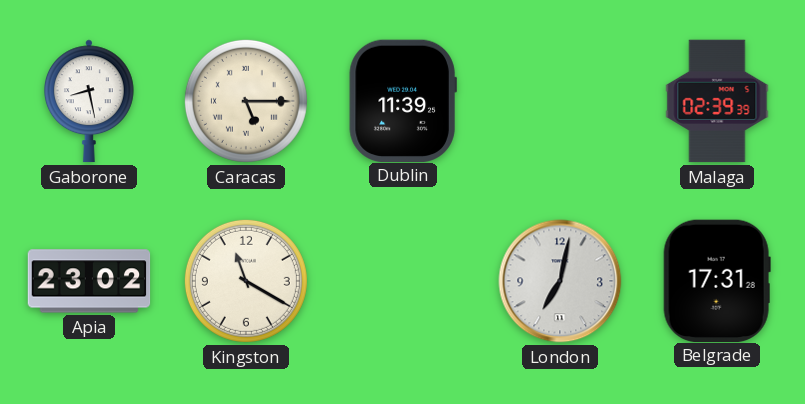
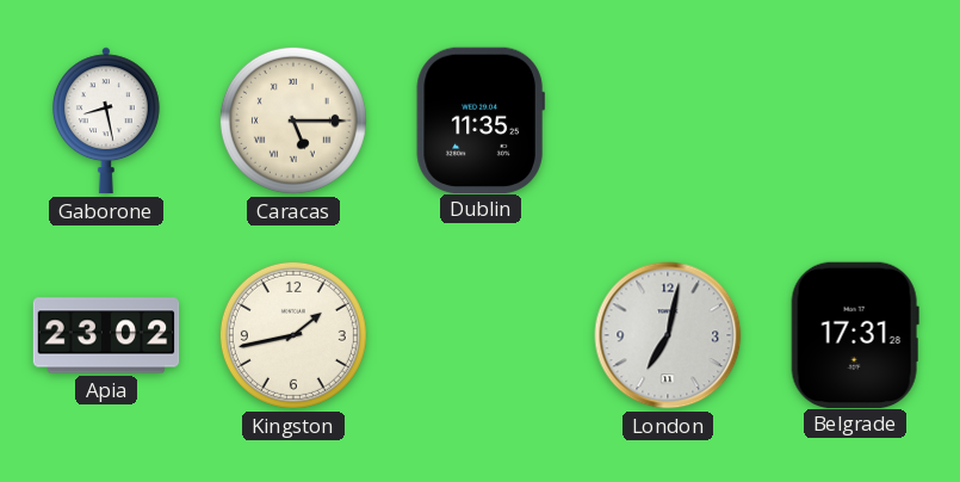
Dublin: 11:39 -> 11:35 (481, 119)
Malaga: 02:39 -> none (717, 101)
Kingston: 11:20 -> 1:43 (293, 335)
